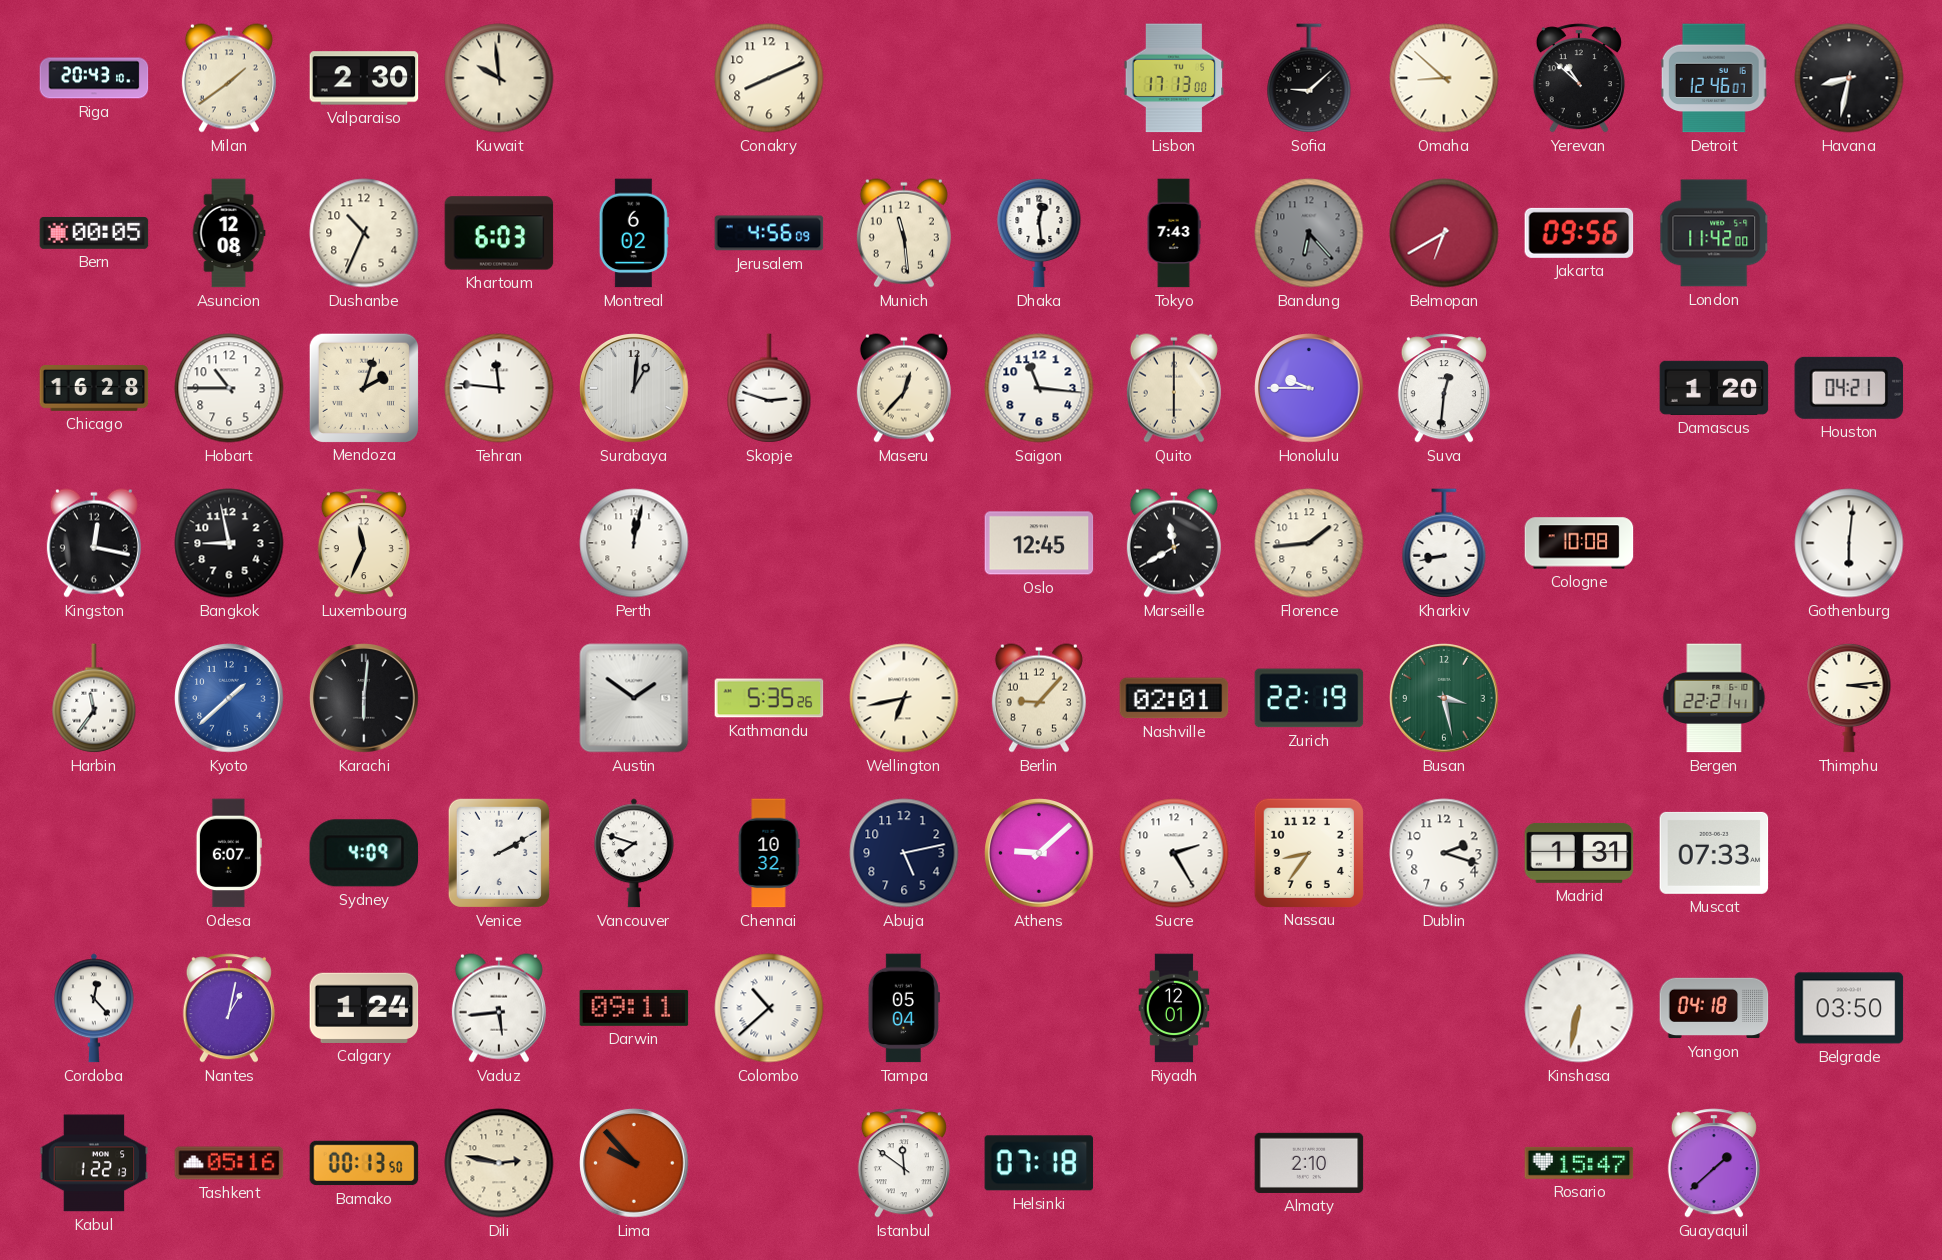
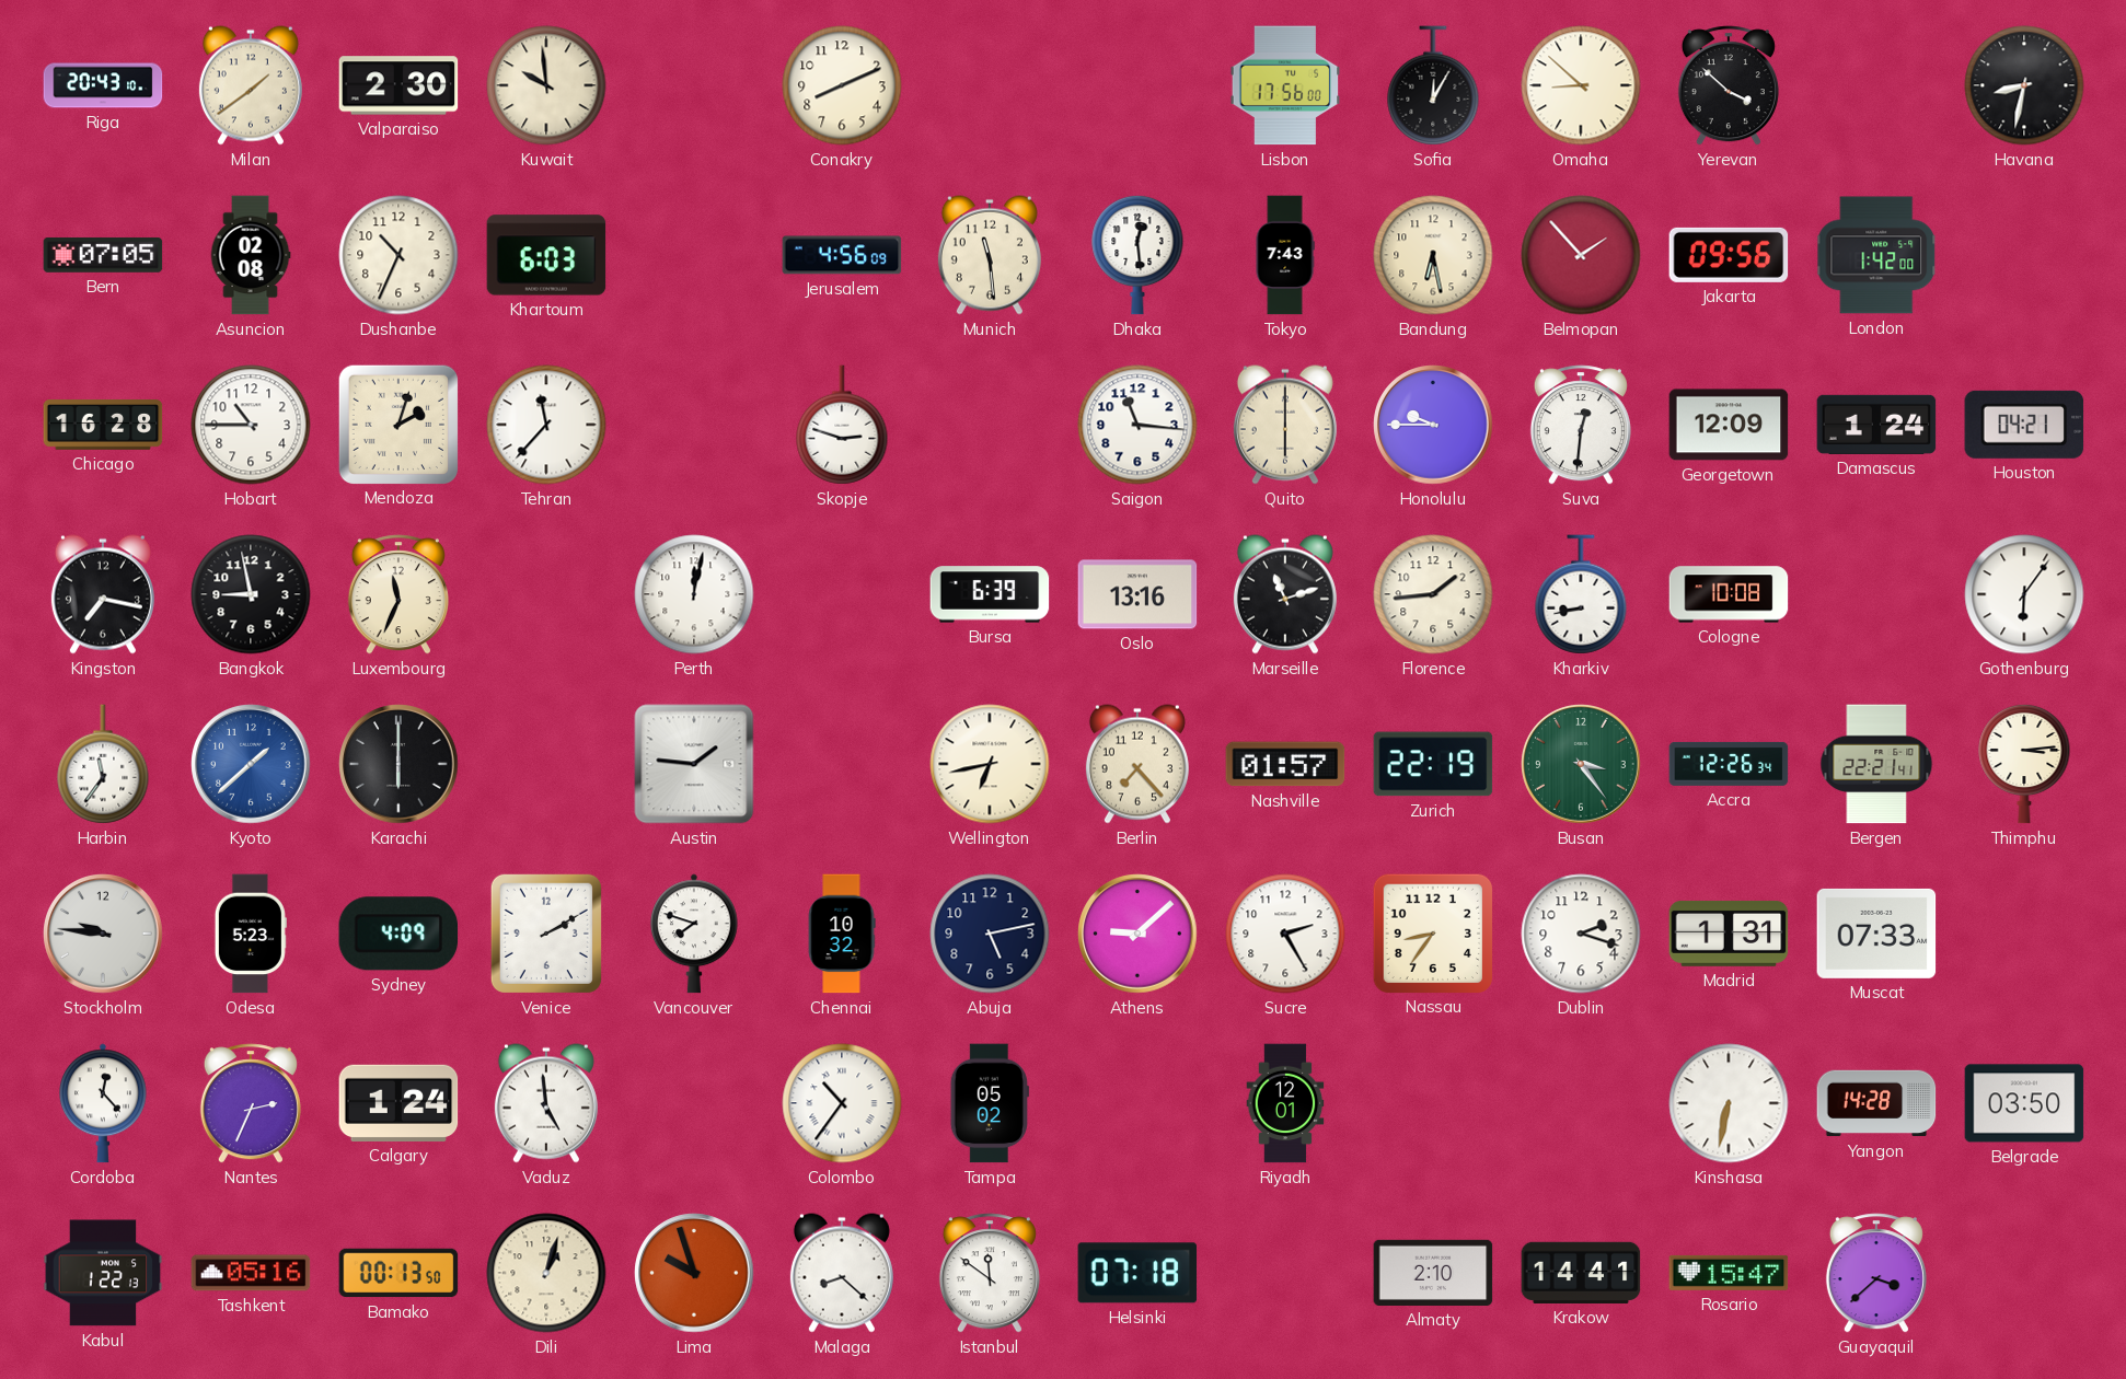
Lisbon: 17:13 -> 17:56 (1285, 85)
Sofia: 9:08 -> 12:05 (1433, 85)
Yerevan: 10:52 -> 3:52 (1729, 85)
Detroit: 12:46 -> none (1714, 78)
Bern: 00:05 -> 07:05 (103, 255)
Asuncion: 12:08 -> 02:08 (251, 255)
Montreal: 6:02 -> none (634, 233)
Bandung: 6:23 -> 6:28 (1433, 255)
Bandung dial: grey -> cream (1433, 255)
Belmopan: 6:40 -> 1:53 (1581, 255)
London: 11:42 -> 1:42 (1877, 255)
Tehran: 11:46 -> 11:37 (546, 425)
Surabaya: 1:01 -> none (634, 388)
Maseru: 12:37 -> none (904, 388)
Georgetown: none -> 12:09 (1729, 425)
Damascus: 1:20 -> 1:24 (1876, 425)
Kingston: 12:17 -> 7:17 (103, 594)
Bursa: none -> 6:39 (990, 594)
Oslo: 12:45 -> 13:16 (1137, 594)
Marseille: 11:40 -> 11:12 (1285, 594)
Gothenburg: 6:01 -> 6:06 (2024, 594)
Karachi: 6:01 -> 6:00 (398, 764)
Austin: 1:51 -> 1:46 (694, 764)
Kathmandu: 5:35 -> none (769, 698)
Berlin: 9:07 -> 7:23 (1137, 764)
Nashville: 02:01 -> 01:57 (1285, 764)
Busan: 3:28 -> 3:24 (1581, 764)
Accra: none -> 12:26 (1729, 764)
Stockholm: none -> 9:46 (103, 934)
Odesa: 6:07 -> 5:23 (251, 934)
Nantes: 1:02 -> 2:34 (251, 1103)
Vaduz: 5:44 -> 4:59 (546, 1103)
Darwin: 09:11 -> none (634, 1008)
Colombo: 10:38 -> 10:36 (842, 1103)
Tampa: 05:04 -> 05:02 (990, 1103)
Yangon: 04:18 -> 14:28 (1876, 1103)
Dili: 2:47 -> 1:03 (546, 1273)
Lima: 9:53 -> 9:57 (694, 1273)
Malaga: none -> 8:22 (842, 1273)
Krakow: none -> 14:41 (1581, 1273)
Guayaquil: 1:38 -> 3:38 (1876, 1273)
